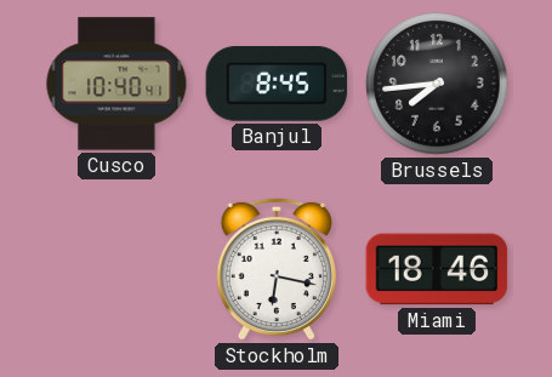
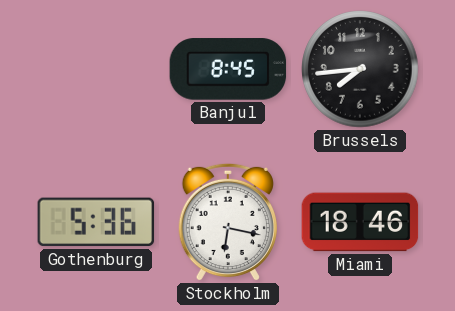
Cusco: 10:40 -> none (116, 84)
Gothenburg: none -> 5:36 (96, 222)
